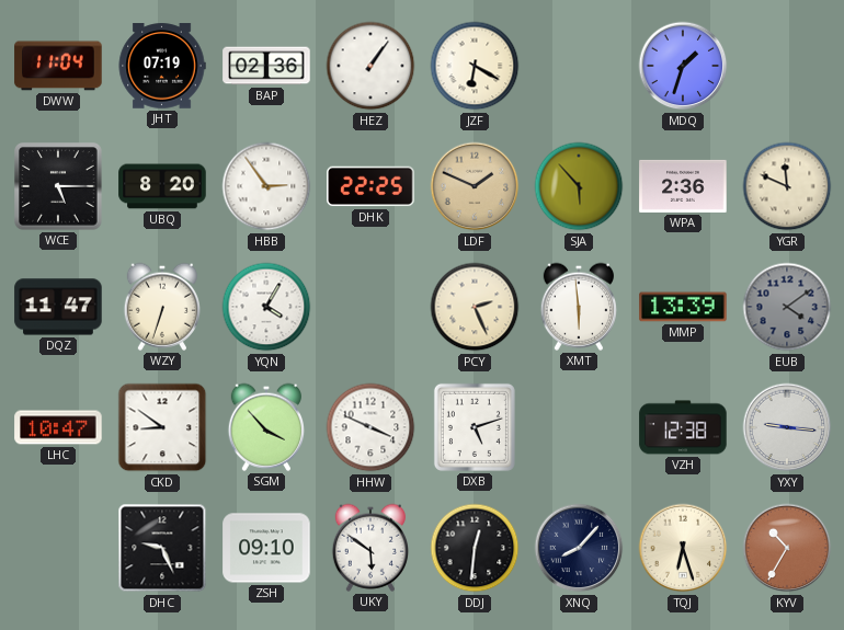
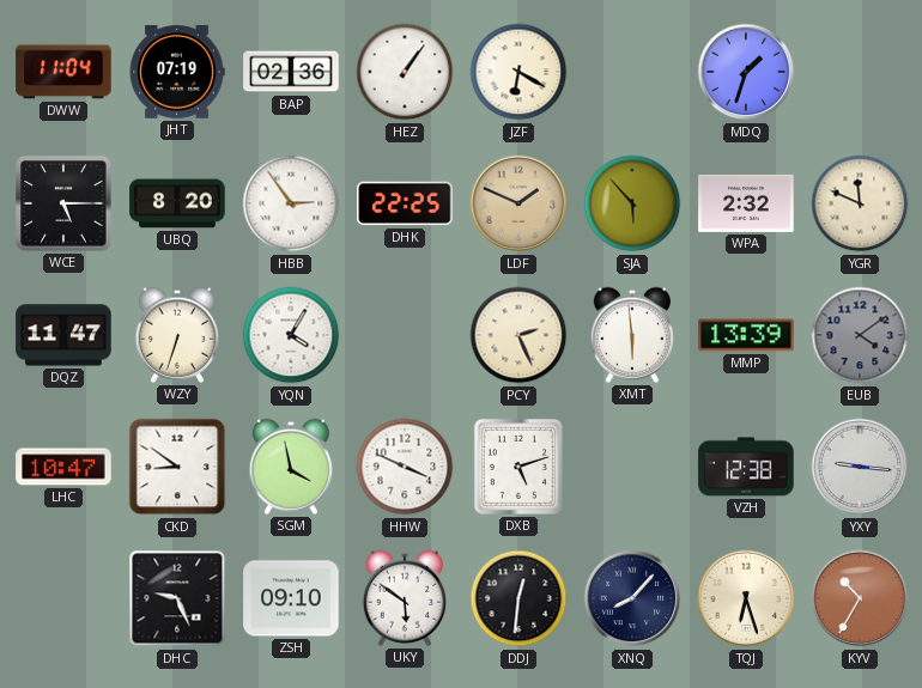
WPA: 2:36 -> 2:32 (746, 203)
SGM: 3:53 -> 3:58 (290, 467)
